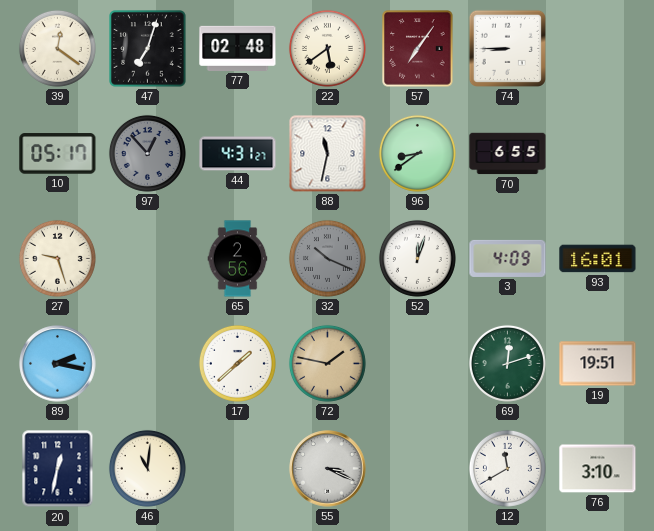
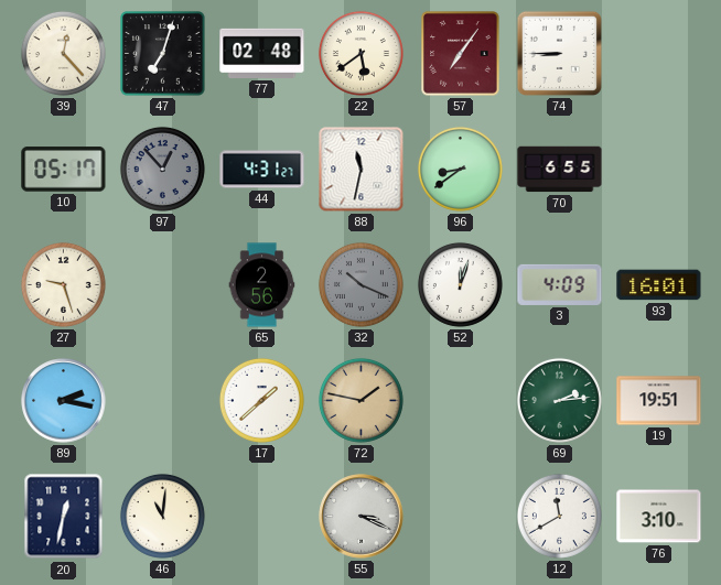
39: 12:21 -> 12:23 (63, 53)
69: 12:12 -> 2:14 (559, 400)
